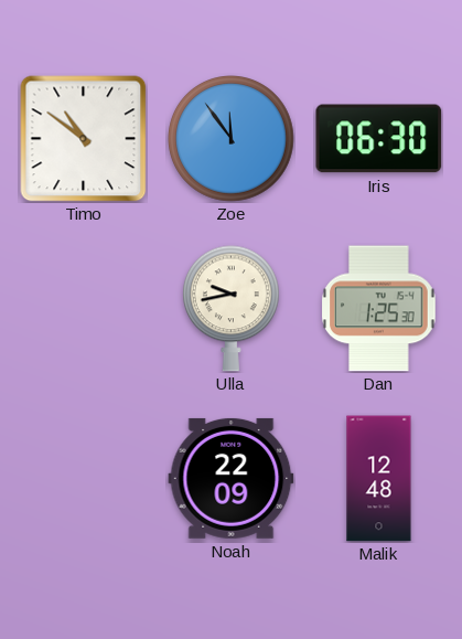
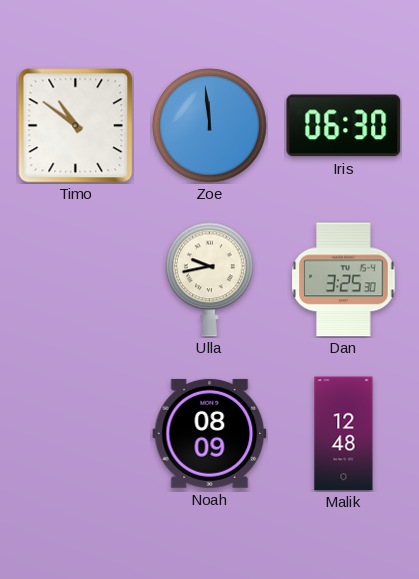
Zoe: 11:54 -> 11:59 (210, 126)
Dan: 1:25 -> 3:25 (344, 280)
Noah: 22:09 -> 08:09 (210, 433)
